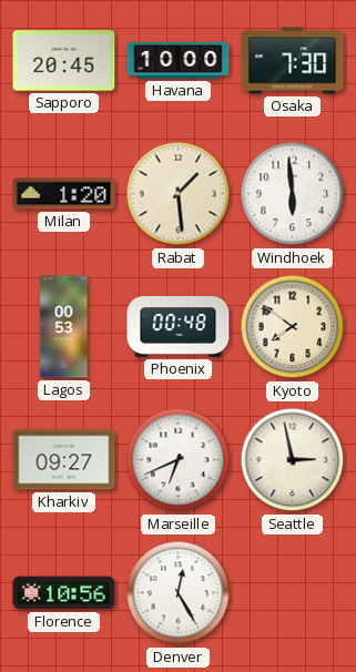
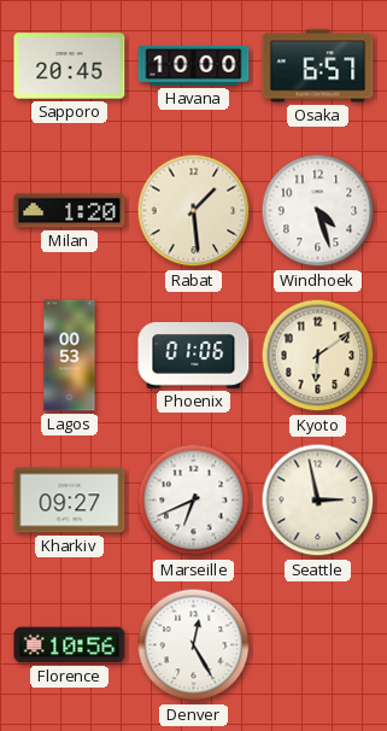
Osaka: 7:30 -> 6:57 (318, 66)
Windhoek: 5:59 -> 4:27 (318, 211)
Phoenix: 00:48 -> 01:06 (194, 356)
Kyoto: 7:51 -> 6:09 (318, 356)
